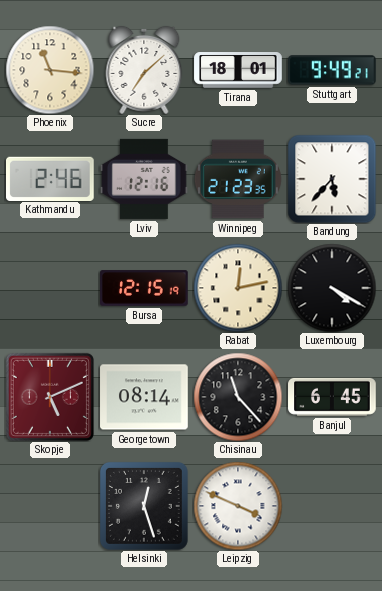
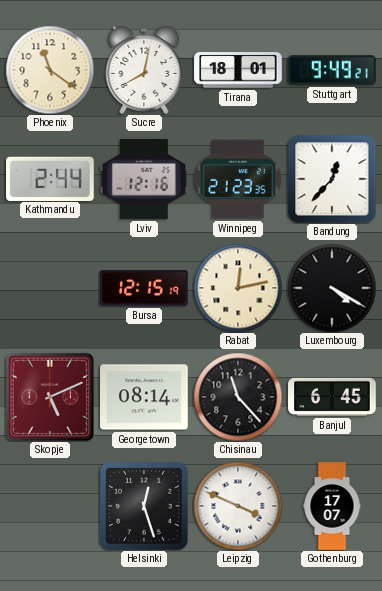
Phoenix: 11:16 -> 11:21 (50, 70)
Sucre: 7:08 -> 8:02 (144, 70)
Kathmandu: 2:46 -> 2:44 (51, 178)
Bandung: 5:37 -> 12:37 (332, 179)
Gothenburg: none -> 17:07 (332, 506)
